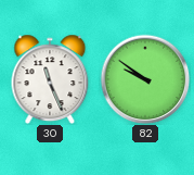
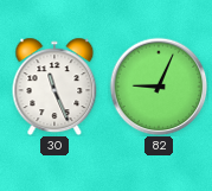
82: 9:51 -> 9:04 (159, 87)
